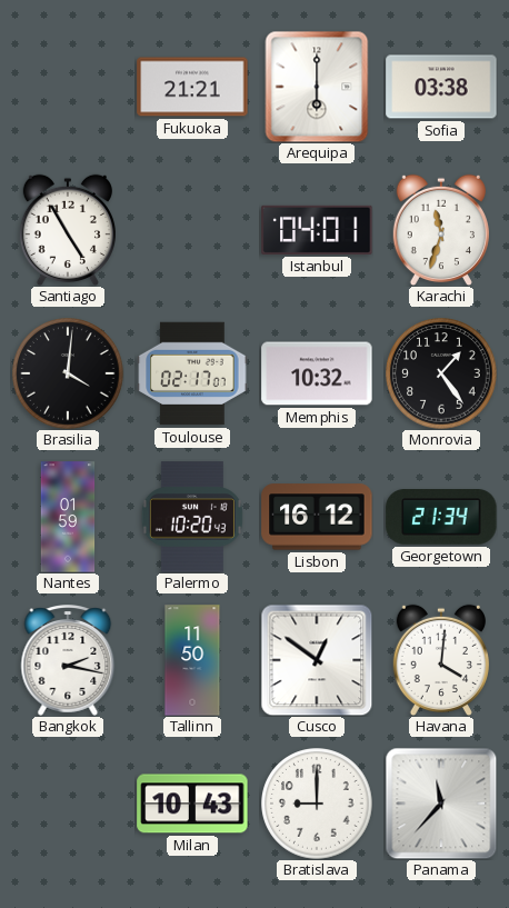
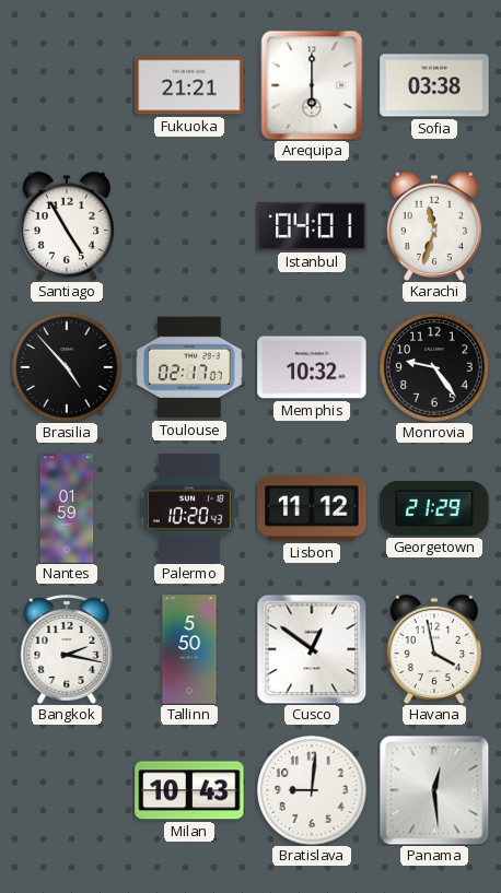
Brasilia: 4:01 -> 4:53 (67, 367)
Monrovia: 1:24 -> 9:24 (434, 367)
Lisbon: 16:12 -> 11:12 (312, 508)
Georgetown: 21:34 -> 21:29 (434, 509)
Tallinn: 11:50 -> 5:50 (189, 649)
Havana: 4:01 -> 3:58 (434, 649)
Bratislava: 9:00 -> 9:01 (312, 790)
Panama: 11:37 -> 12:29 (434, 790)
